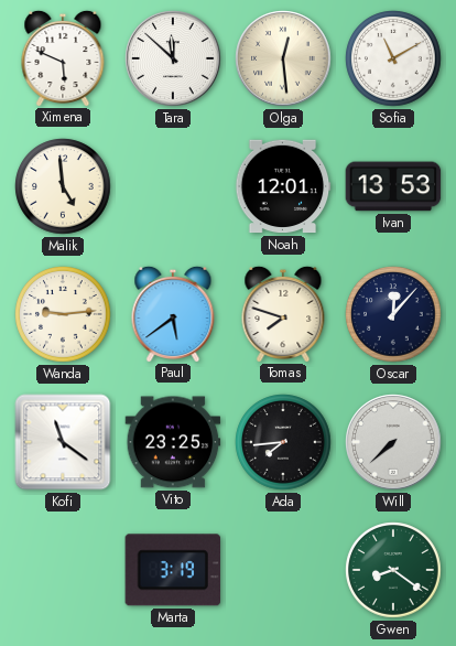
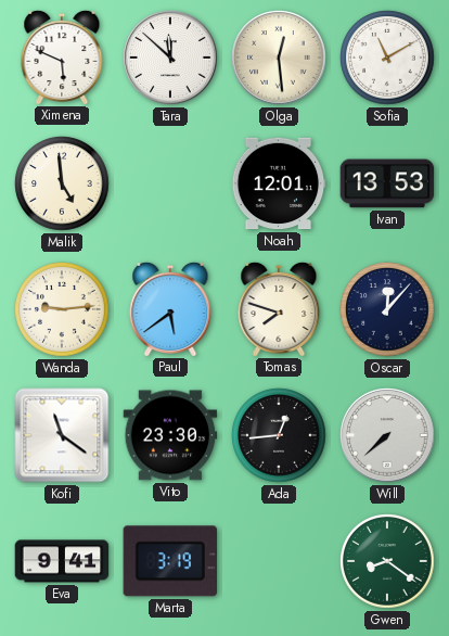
Vito: 23:25 -> 23:30 (170, 435)
Ada: 7:44 -> 12:44 (279, 435)
Eva: none -> 9:41 (62, 561)
